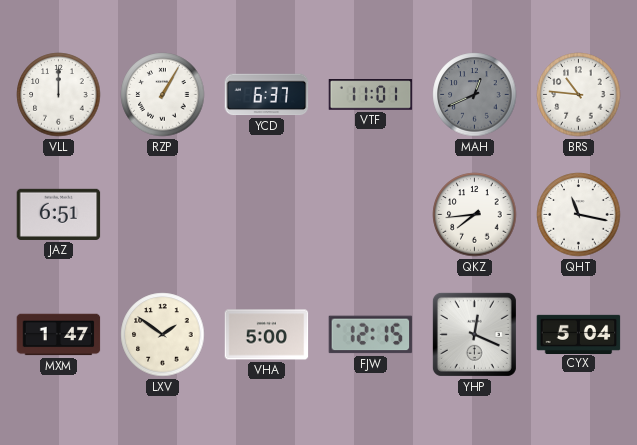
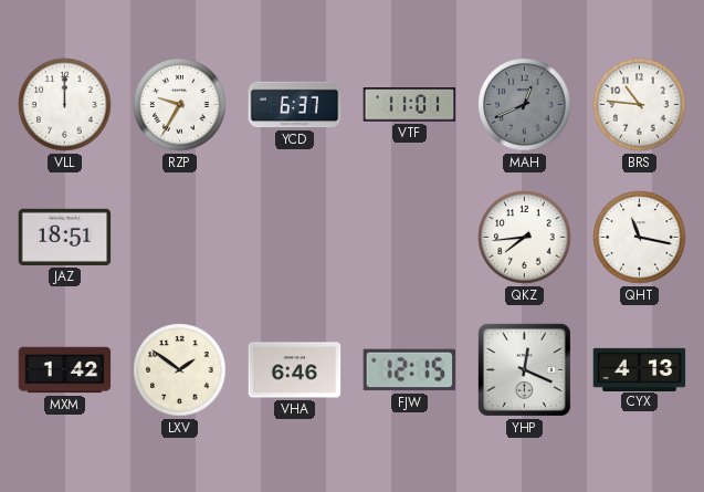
RZP: 1:05 -> 9:35 (180, 105)
JAZ: 6:51 -> 18:51 (65, 237)
MXM: 1:47 -> 1:42 (65, 370)
VHA: 5:00 -> 6:46 (295, 370)
CYX: 5:04 -> 4:13 (640, 369)
